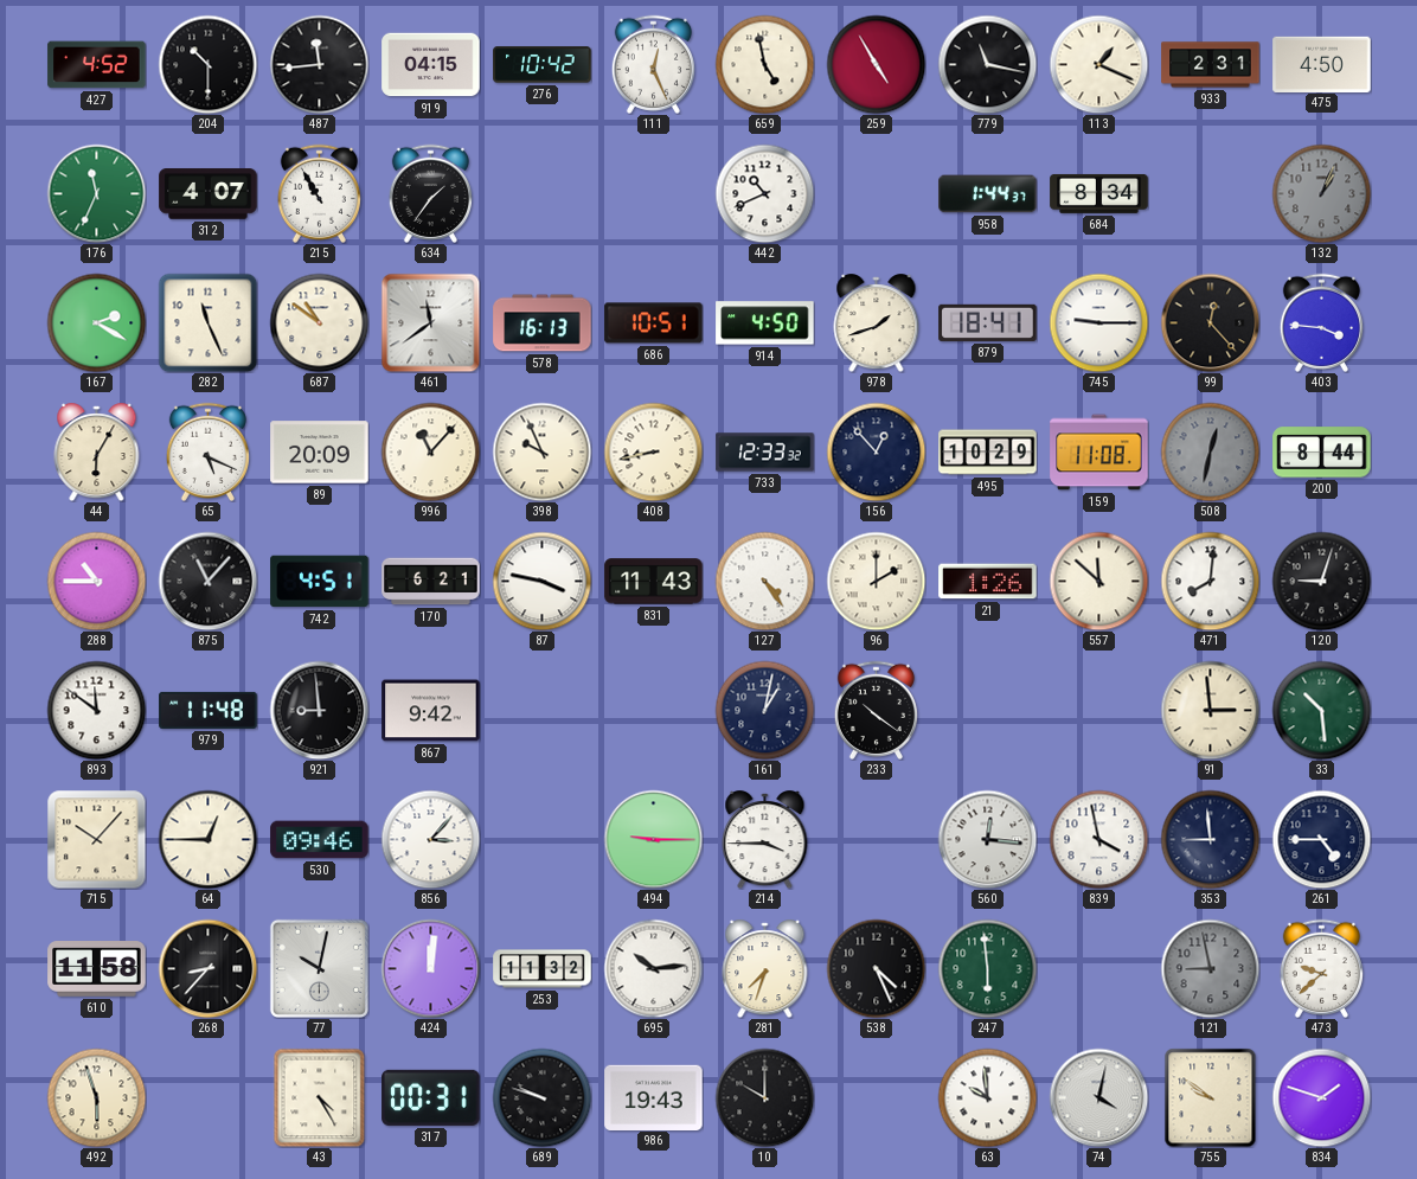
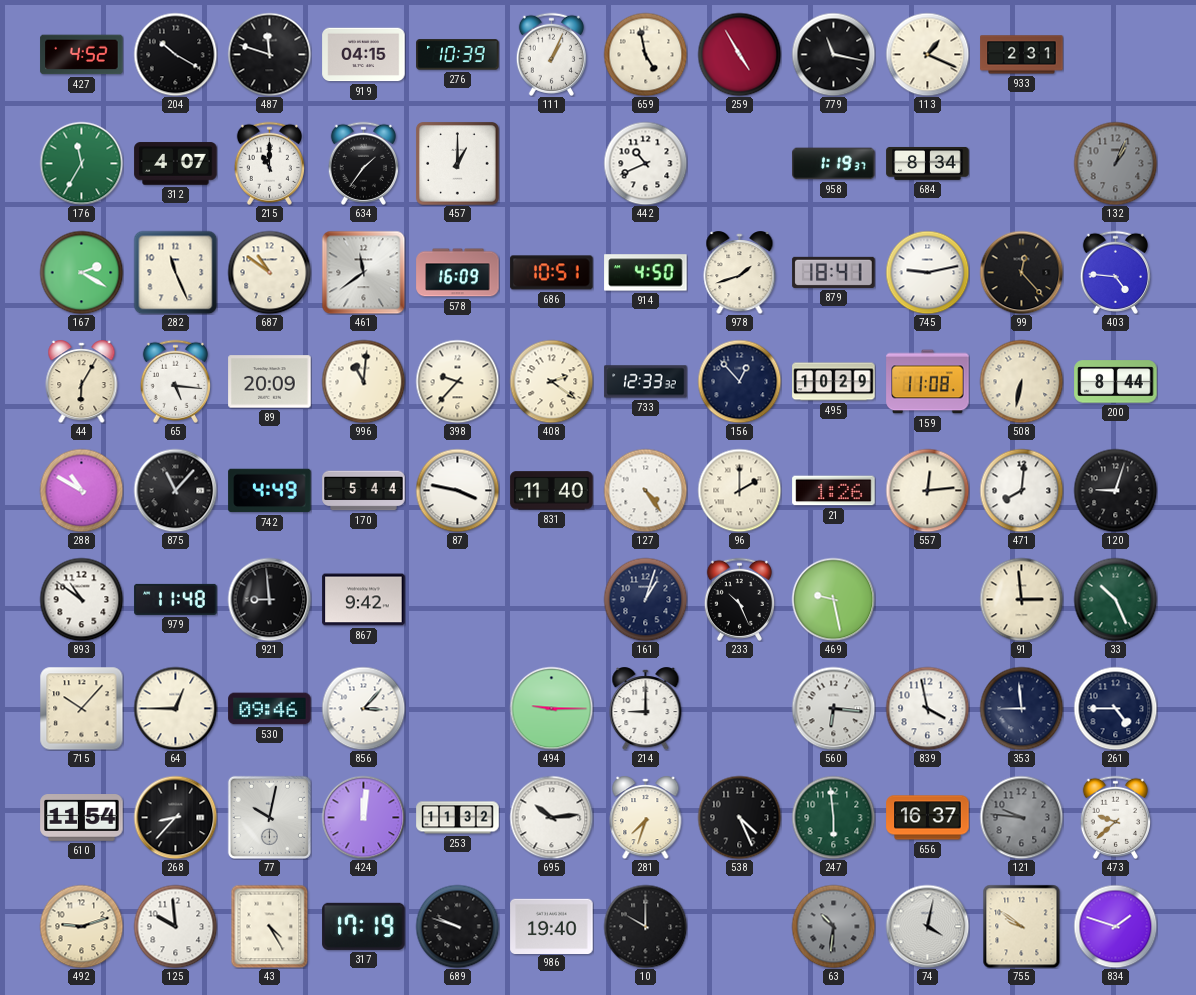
204: 10:30 -> 10:20 (175, 54)
487: 11:44 -> 11:48 (269, 54)
276: 10:42 -> 10:39 (458, 55)
111: 12:26 -> 1:04 (551, 54)
475: 4:50 -> none (1322, 64)
176: 11:34 -> 11:35 (81, 163)
215: 10:55 -> 11:00 (269, 163)
457: none -> 1:00 (458, 164)
958: 1:44 -> 1:19 (834, 164)
578: 16:13 -> 16:09 (458, 273)
745: 9:15 -> 9:13 (927, 272)
403: 3:46 -> 4:46 (1115, 272)
65: 5:19 -> 5:16 (175, 381)
996: 11:07 -> 11:01 (363, 381)
398: 9:56 -> 9:37 (457, 381)
408: 8:43 -> 2:21 (551, 381)
508: 12:32 -> 6:32 (1021, 381)
508 dial: grey -> cream (1021, 381)
288: 10:45 -> 10:50 (81, 490)
742: 4:51 -> 4:49 (270, 491)
170: 6:21 -> 5:44 (364, 491)
831: 11:43 -> 11:40 (552, 491)
557: 11:52 -> 12:14 (927, 490)
893: 11:51 -> 10:51 (81, 599)
161: 1:02 -> 1:03 (645, 599)
233: 10:21 -> 10:26 (739, 599)
469: none -> 9:28 (833, 599)
33: 10:29 -> 10:26 (1115, 599)
214: 3:45 -> 9:00 (646, 709)
560: 12:16 -> 6:16 (833, 708)
610: 11:58 -> 11:54 (82, 818)
656: none -> 16:37 (928, 818)
121: 8:58 -> 9:46 (1021, 817)
492: 5:57 -> 9:12 (81, 926)
125: none -> 9:59 (175, 926)
317: 00:31 -> 17:19 (364, 926)
986: 19:43 -> 19:40 (552, 926)
63: 9:59 -> 10:31 (833, 926)
63 dial: white -> grey (833, 926)
